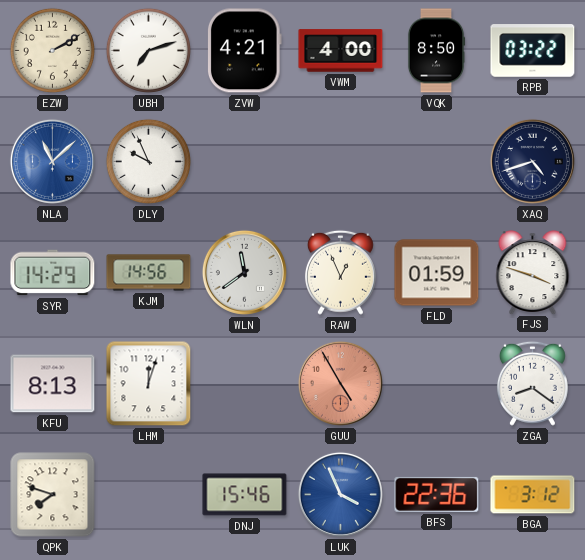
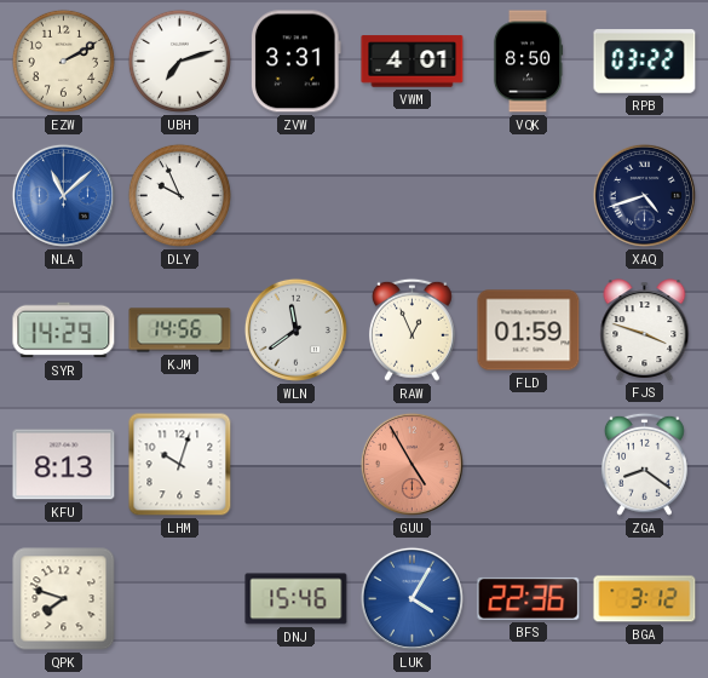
ZVW: 4:21 -> 3:31 (295, 62)
VWM: 4:00 -> 4:01 (413, 62)
LHM: 12:03 -> 10:03 (180, 465)
LUK: 3:56 -> 4:05 (411, 598)
